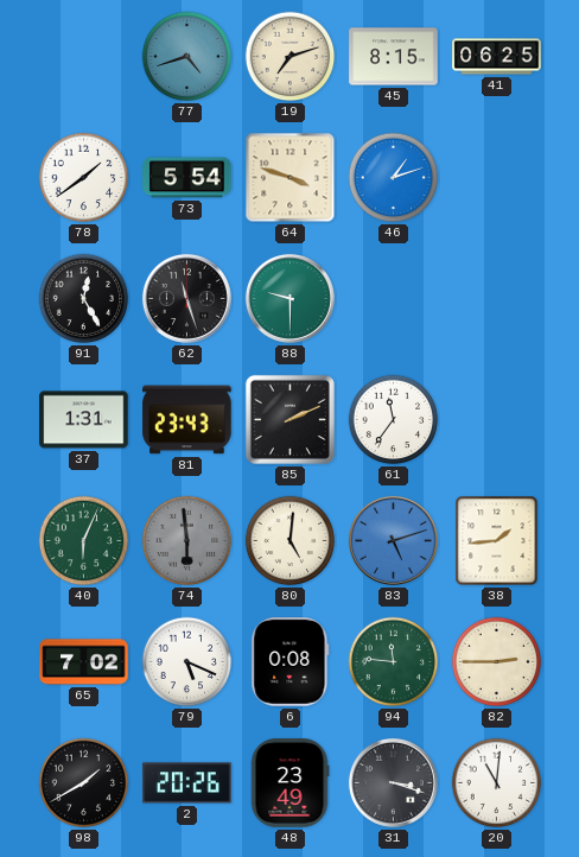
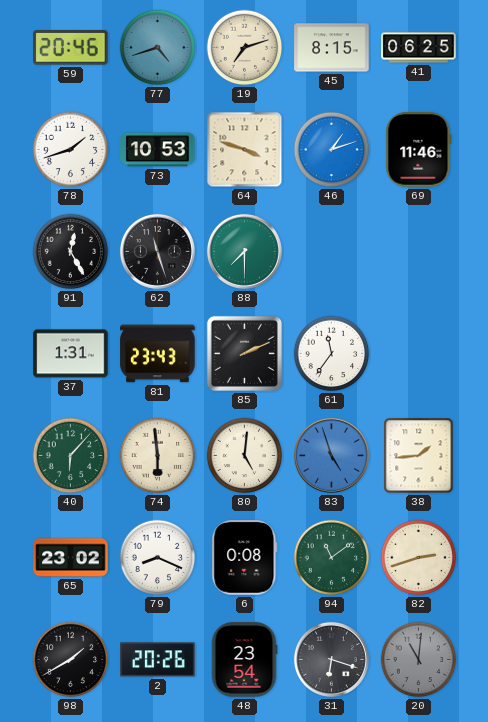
59: none -> 20:46 (71, 48)
78: 1:39 -> 1:42 (71, 150)
73: 5:54 -> 10:53 (158, 150)
69: none -> 11:46 (419, 150)
88: 9:30 -> 7:30 (244, 251)
40: 6:04 -> 6:07 (71, 456)
74 dial: grey -> cream (158, 456)
83: 5:12 -> 4:57 (331, 455)
65: 7:02 -> 23:02 (71, 558)
79: 5:19 -> 8:19 (158, 558)
94: 11:46 -> 11:09 (332, 558)
82: 2:45 -> 2:42 (419, 558)
48: 23:49 -> 23:54 (244, 660)
31: 3:18 -> 6:18 (331, 659)
20 dial: white -> grey (419, 660)
